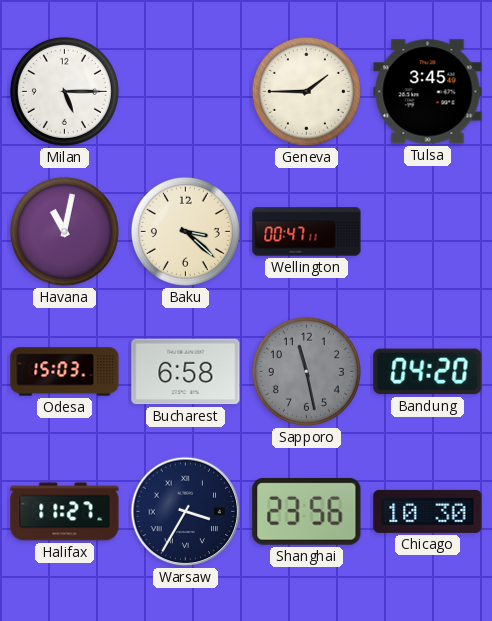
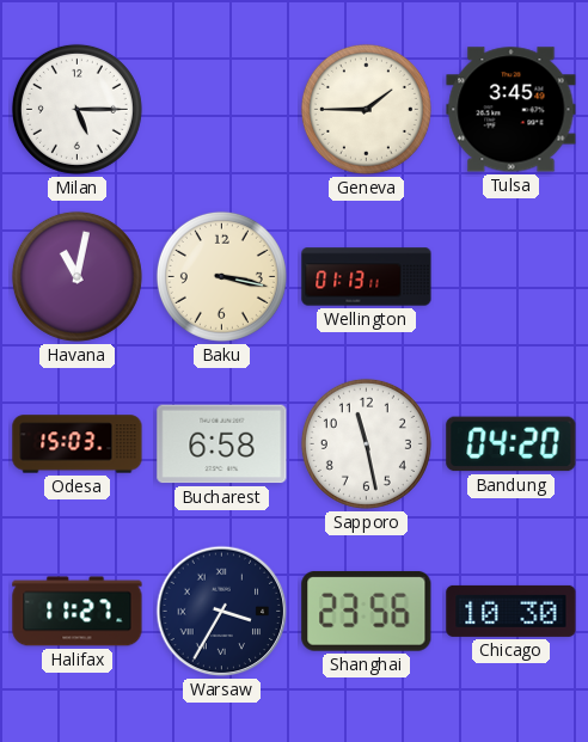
Baku: 3:22 -> 3:17 (221, 276)
Wellington: 00:47 -> 01:13 (367, 277)
Sapporo dial: grey -> white (366, 443)
